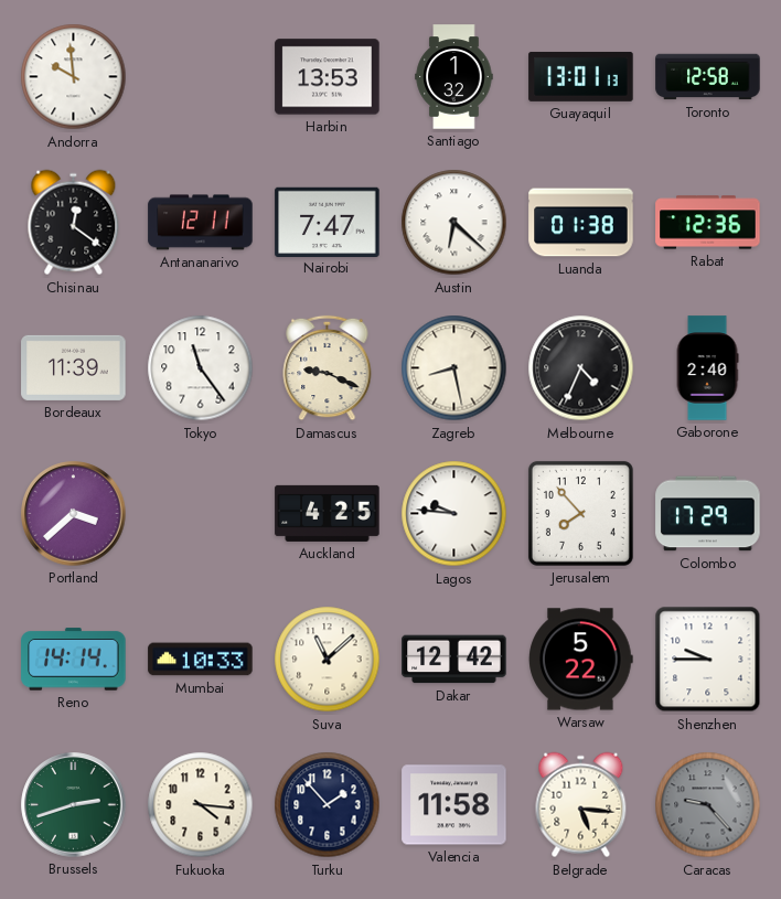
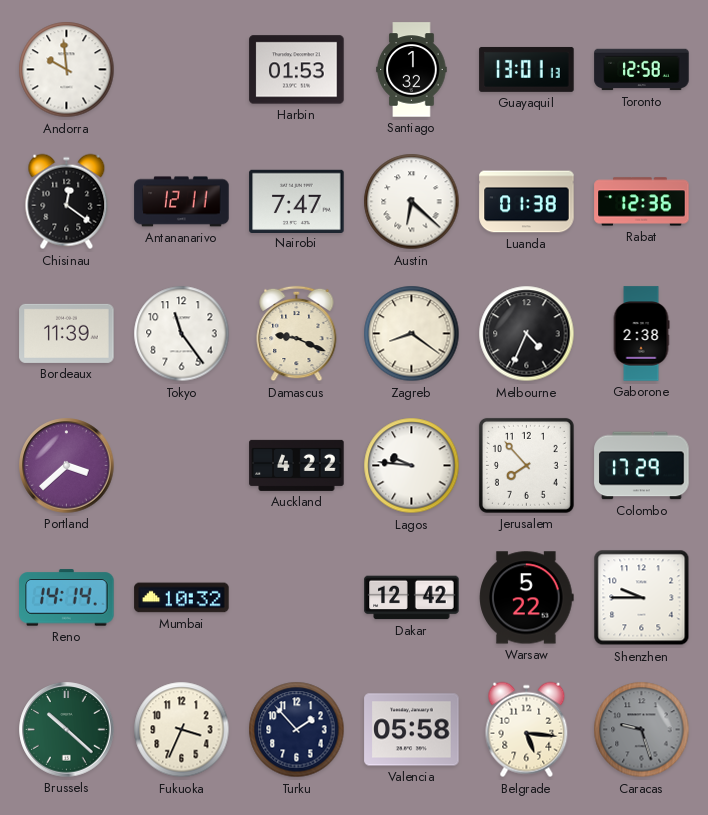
Harbin: 13:53 -> 01:53 (297, 70)
Zagreb: 8:28 -> 8:21 (412, 334)
Gaborone: 2:40 -> 2:38 (641, 334)
Auckland: 4:25 -> 4:22 (297, 465)
Mumbai: 10:33 -> 10:32 (182, 598)
Suva: 11:08 -> none (328, 660)
Brussels: 2:42 -> 10:22 (67, 730)
Fukuoka: 4:16 -> 3:34 (182, 730)
Valencia: 11:58 -> 05:58 (412, 730)
Caracas: 9:23 -> 9:27 (642, 730)
